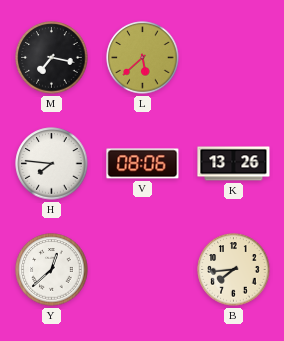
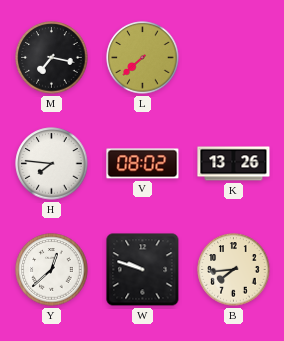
L: 5:38 -> 7:38 (143, 58)
V: 08:06 -> 08:02 (143, 164)
W: none -> 9:48 (143, 270)
